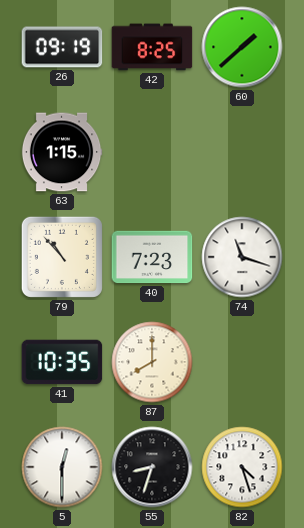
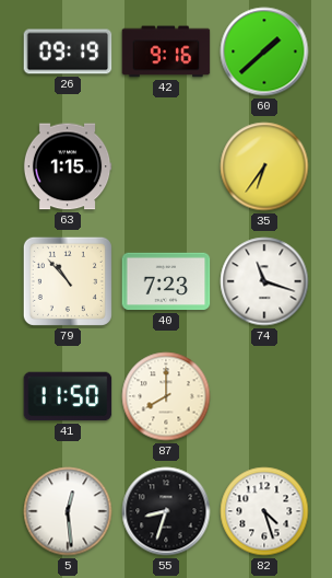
42: 8:25 -> 9:16 (166, 51)
35: none -> 6:36 (264, 166)
41: 10:35 -> 11:50 (68, 396)
5: 12:30 -> 12:29 (68, 511)
